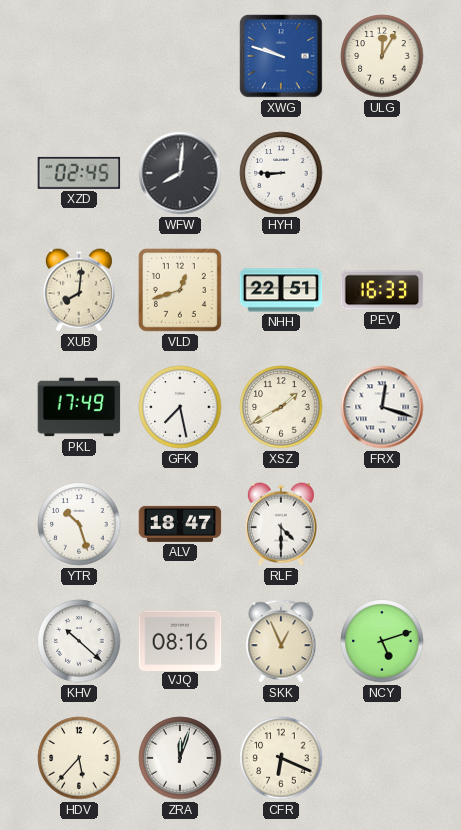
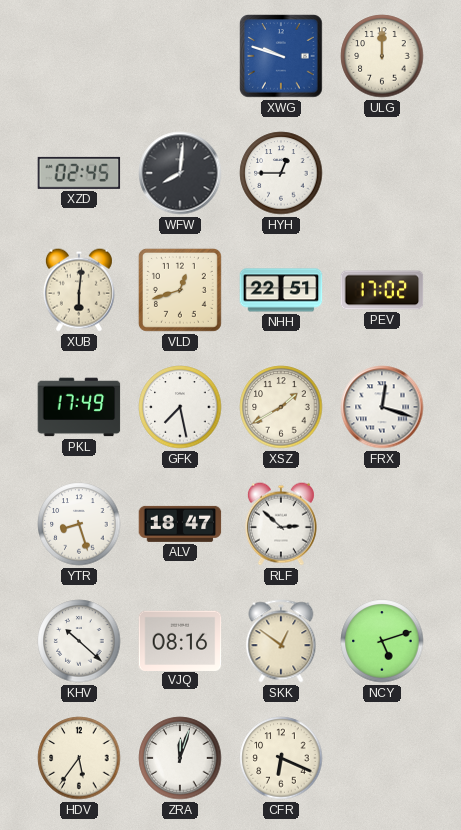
ULG: 12:05 -> 12:00 (382, 56)
HYH: 8:45 -> 12:45 (281, 173)
XUB: 8:01 -> 6:01 (79, 290)
PEV: 16:33 -> 17:02 (382, 290)
YTR: 10:27 -> 8:27 (79, 524)
RLF: 4:30 -> 2:52 (281, 524)
SKK: 12:56 -> 12:51 (281, 641)
HDV: 5:37 -> 5:36 (79, 758)
